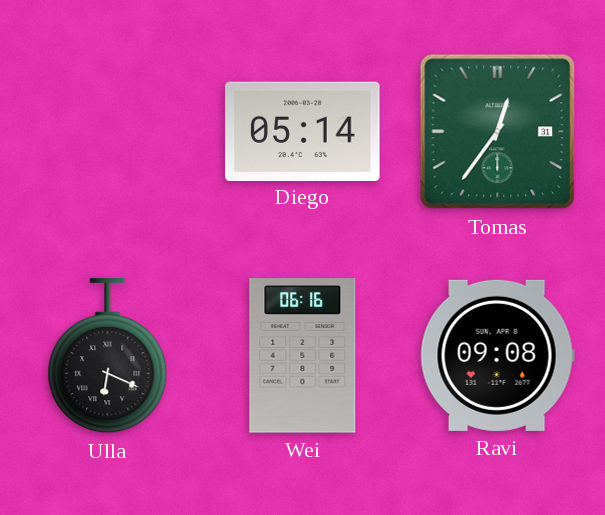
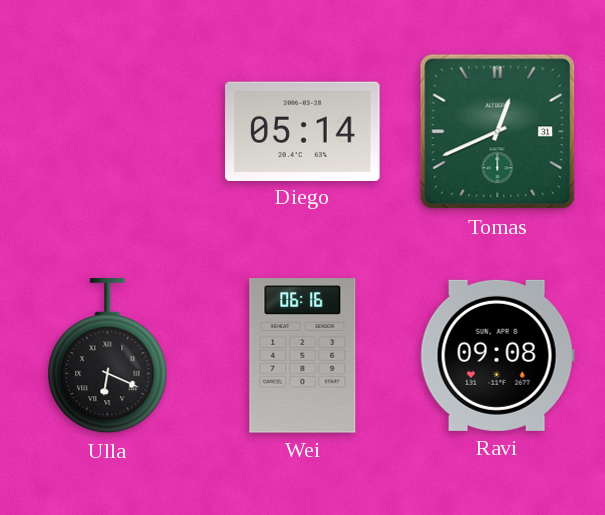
Tomas: 12:36 -> 12:41 (498, 132)
